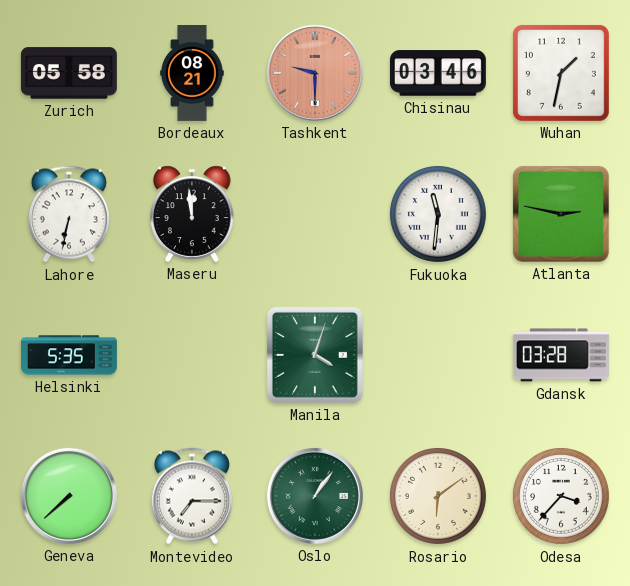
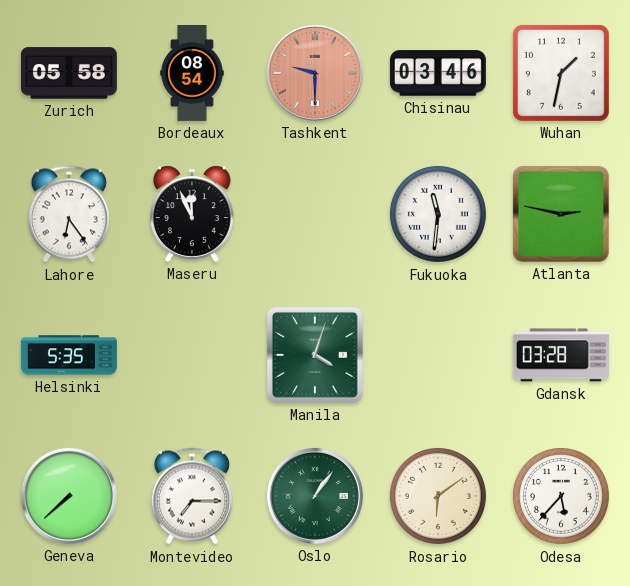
Bordeaux: 08:21 -> 08:54 (192, 74)
Lahore: 6:32 -> 6:24 (69, 214)
Maseru: 11:59 -> 11:56 (192, 214)
Odesa: 3:37 -> 5:37 (561, 496)
